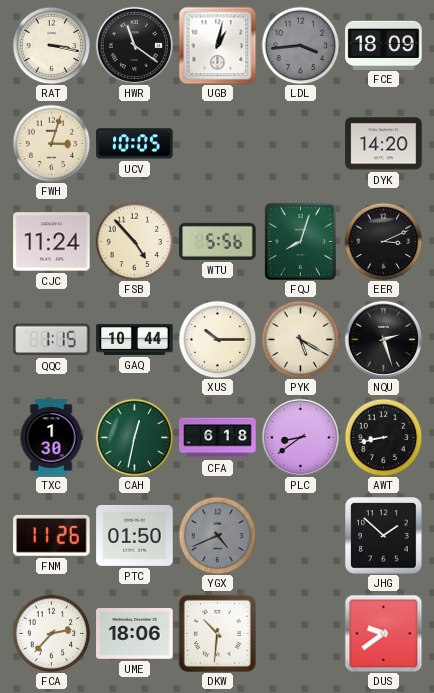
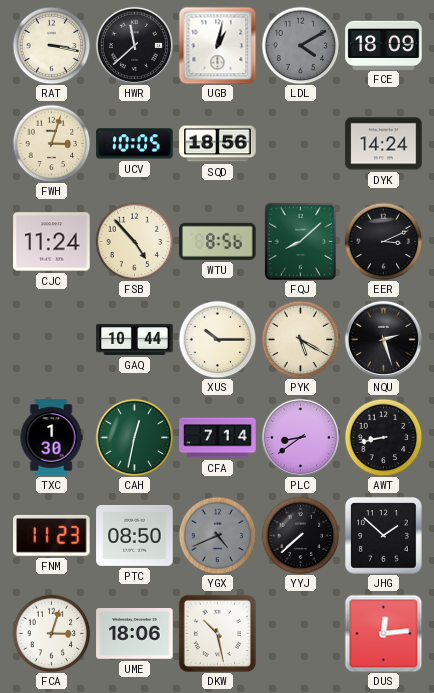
HWR: 11:21 -> 11:38 (134, 45)
LDL: 3:44 -> 4:10 (300, 45)
SQD: none -> 18:56 (218, 144)
DYK: 14:20 -> 14:24 (384, 144)
WTU: 5:56 -> 8:56 (218, 241)
FQJ: 8:03 -> 8:08 (300, 241)
QQC: 1:15 -> none (52, 340)
CFA: 6:18 -> 7:14 (218, 438)
FNM: 11:26 -> 11:23 (52, 535)
PTC: 01:50 -> 08:50 (135, 535)
YYJ: none -> 7:38 (300, 535)
FCA: 2:37 -> 3:03 (51, 633)
DKW: 10:31 -> 10:28 (217, 633)
DUS: 9:39 -> 12:14 (383, 633)
